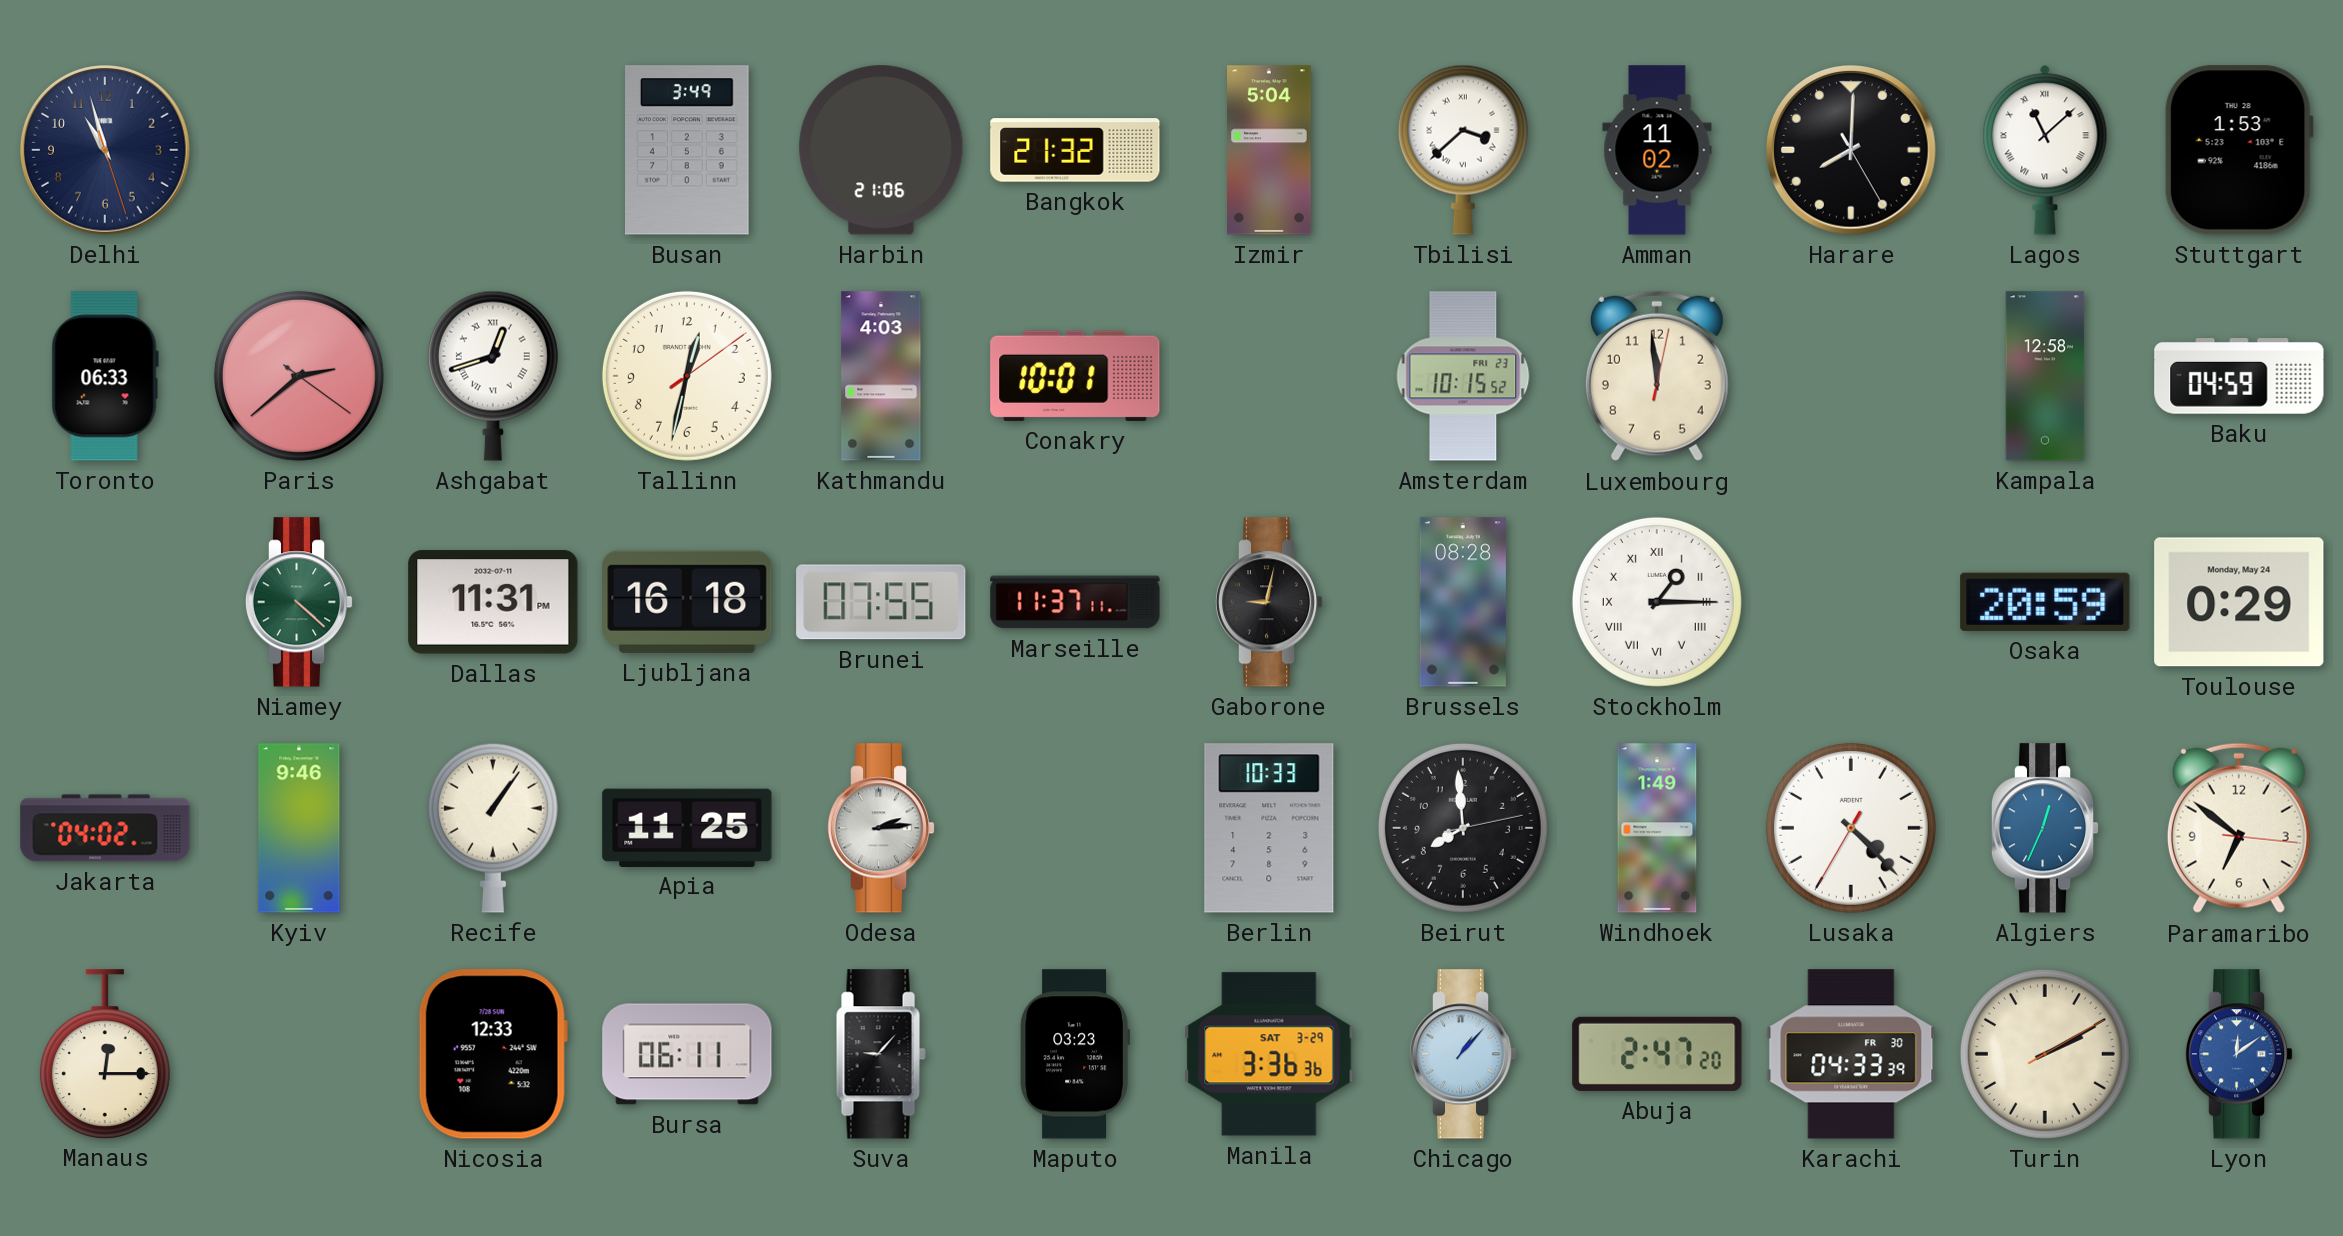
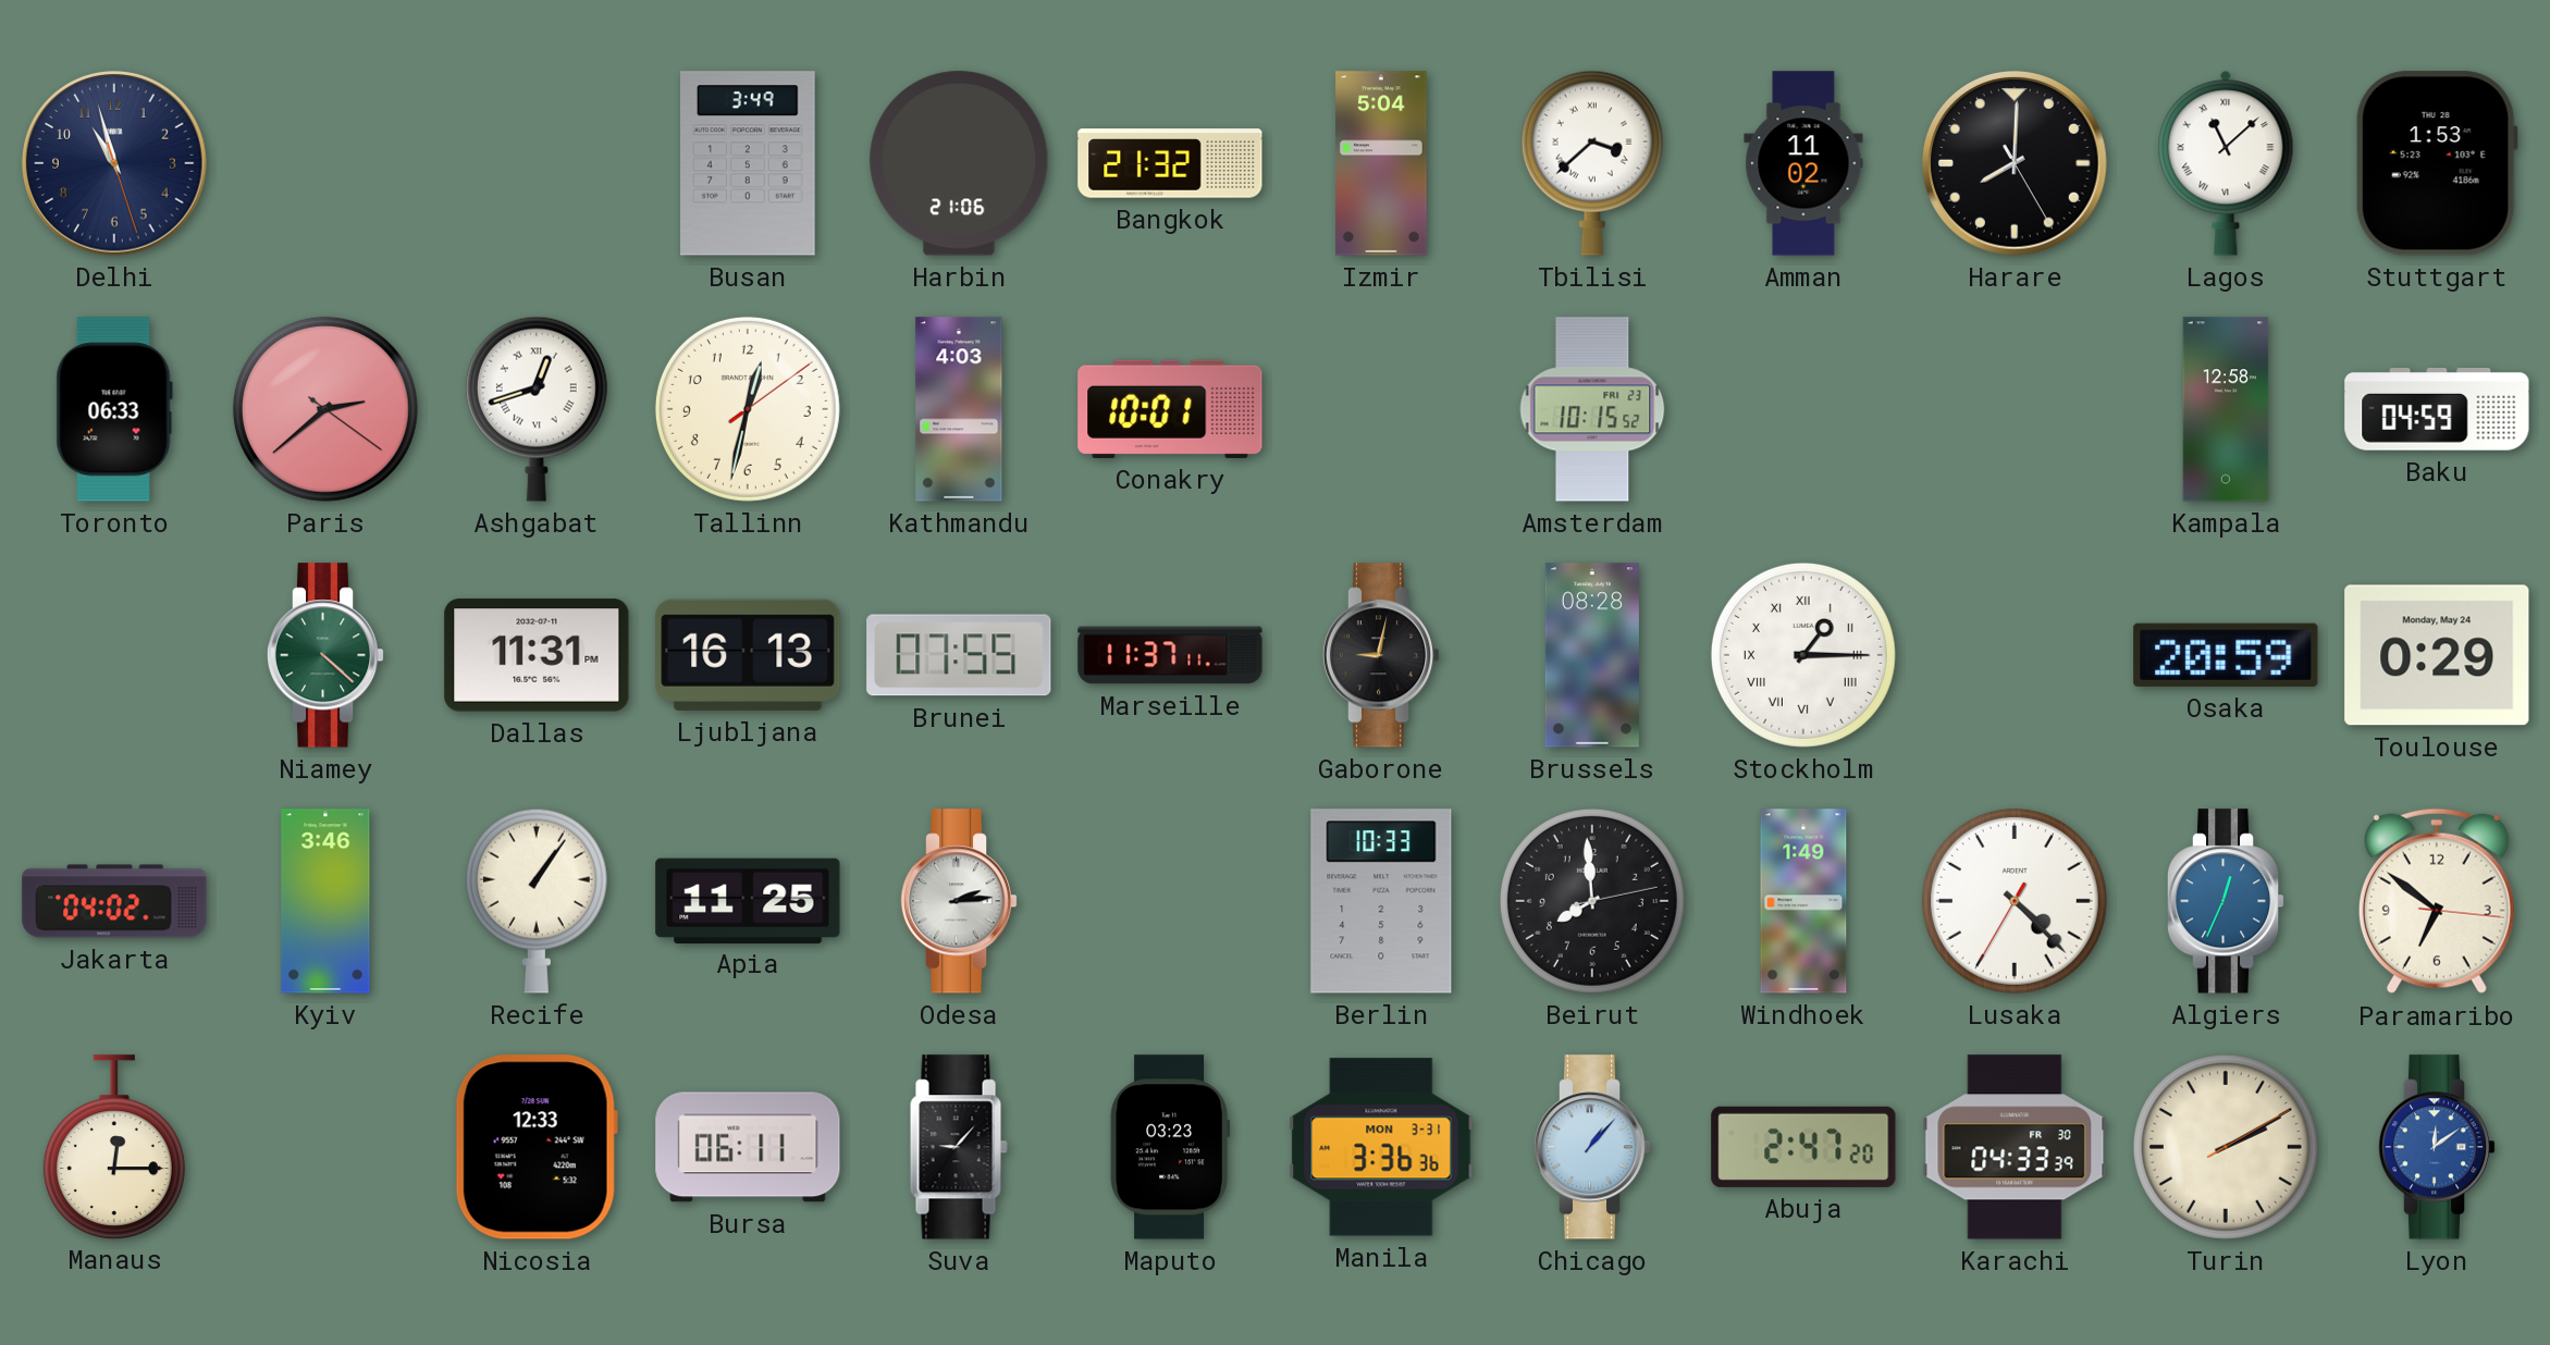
Luxembourg: 11:59 -> none (1657, 376)
Ljubljana: 16:18 -> 16:13 (748, 655)
Kyiv: 9:46 -> 3:46 (325, 901)
Manila date: SAT 3-29 -> MON 3-31 (1381, 1147)
